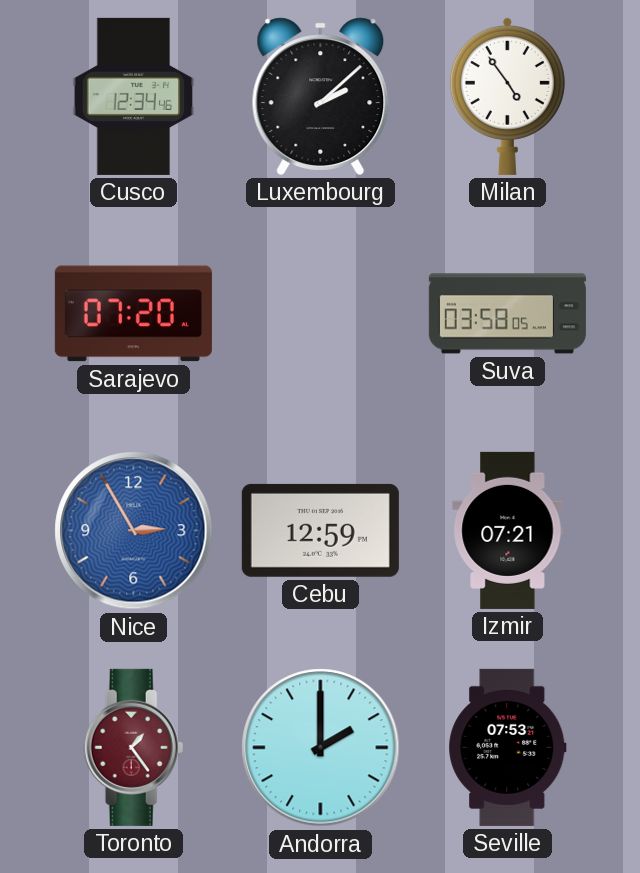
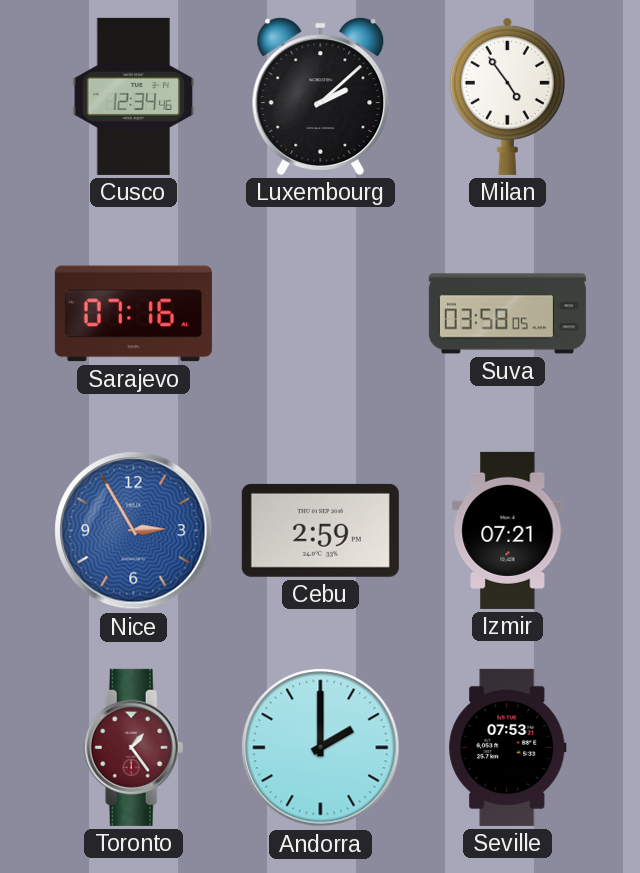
Sarajevo: 07:20 -> 07:16 (133, 314)
Cebu: 12:59 -> 2:59 (320, 530)
